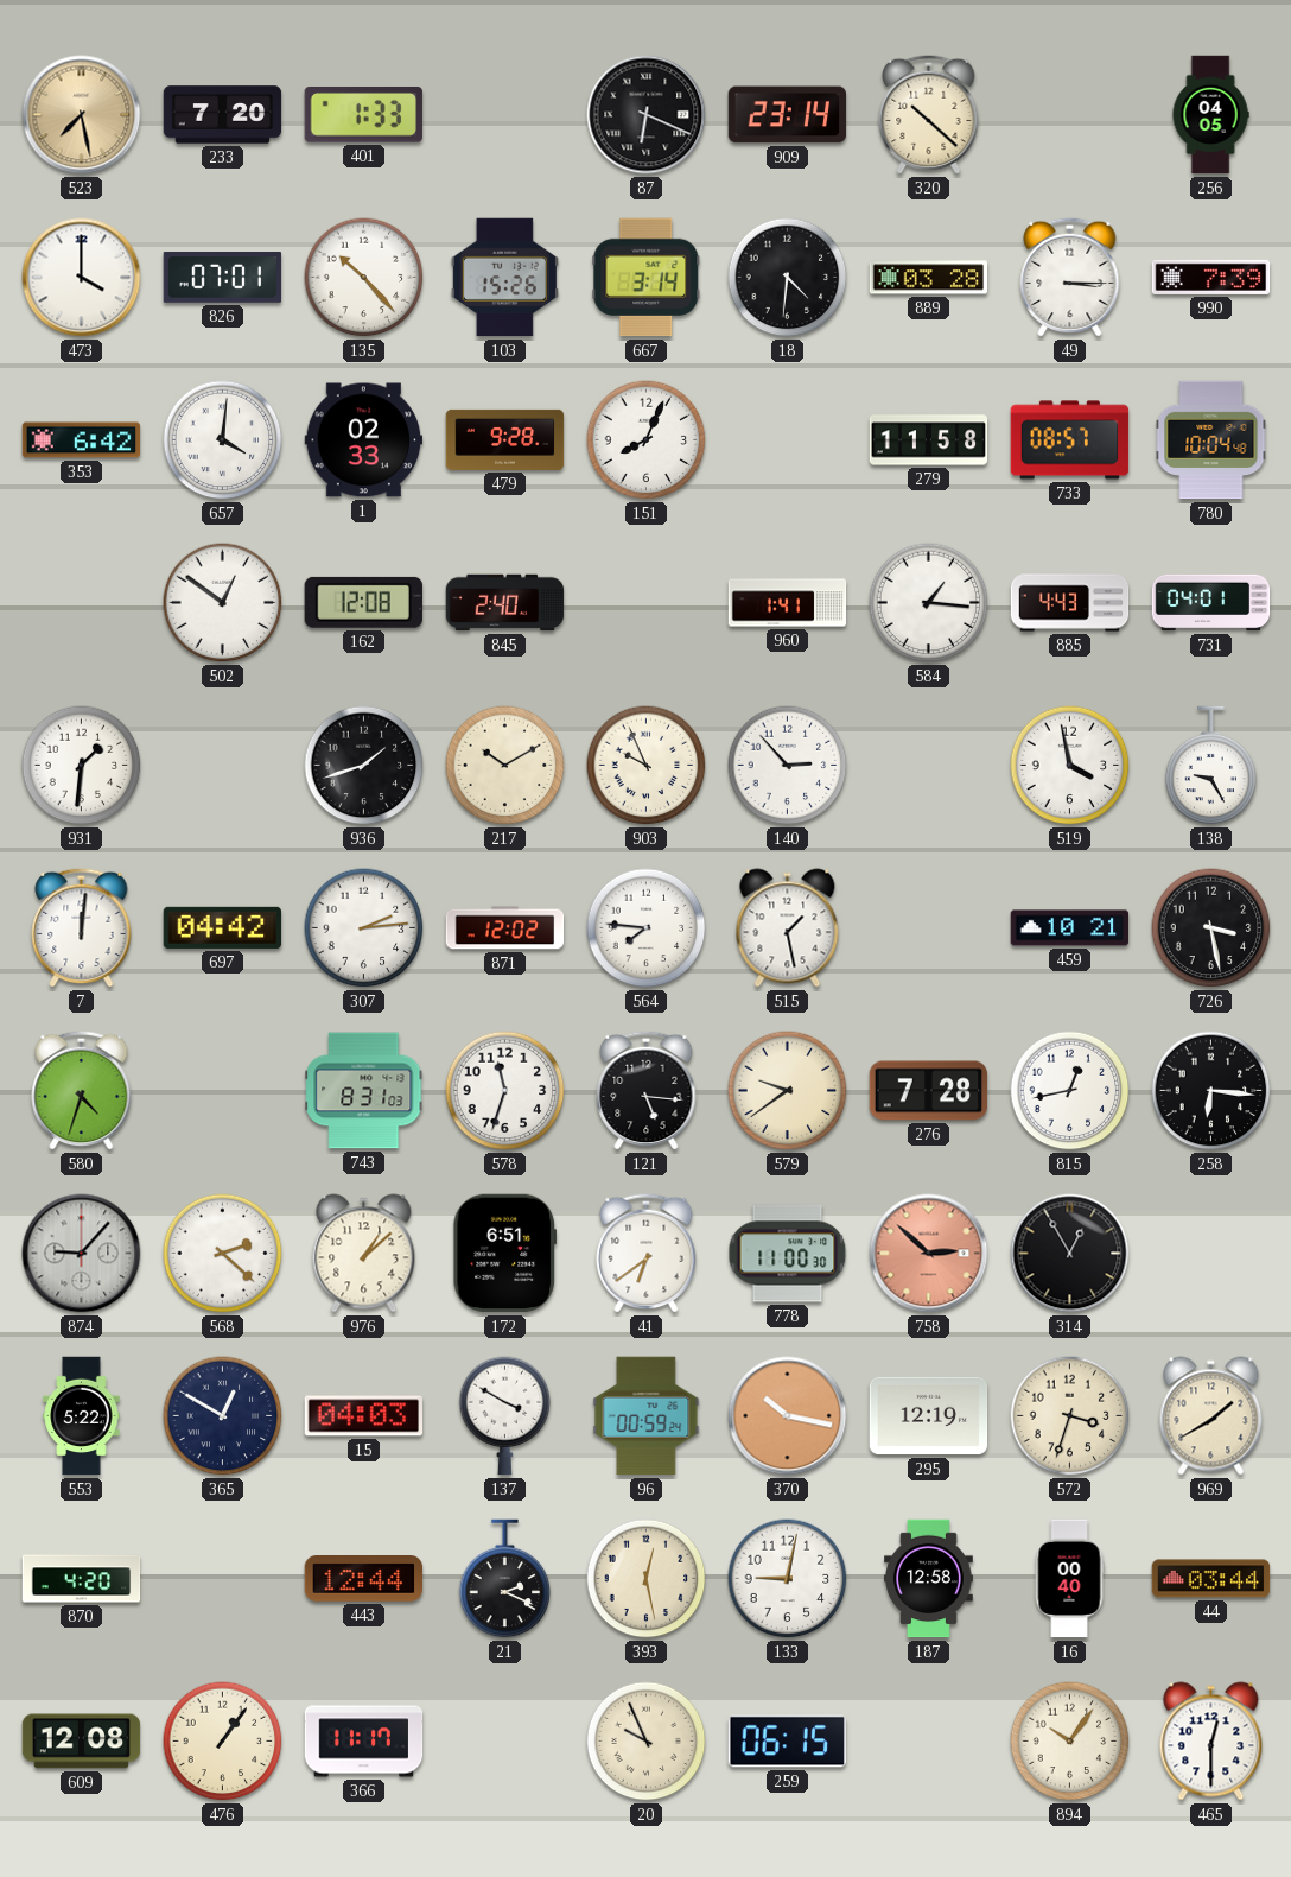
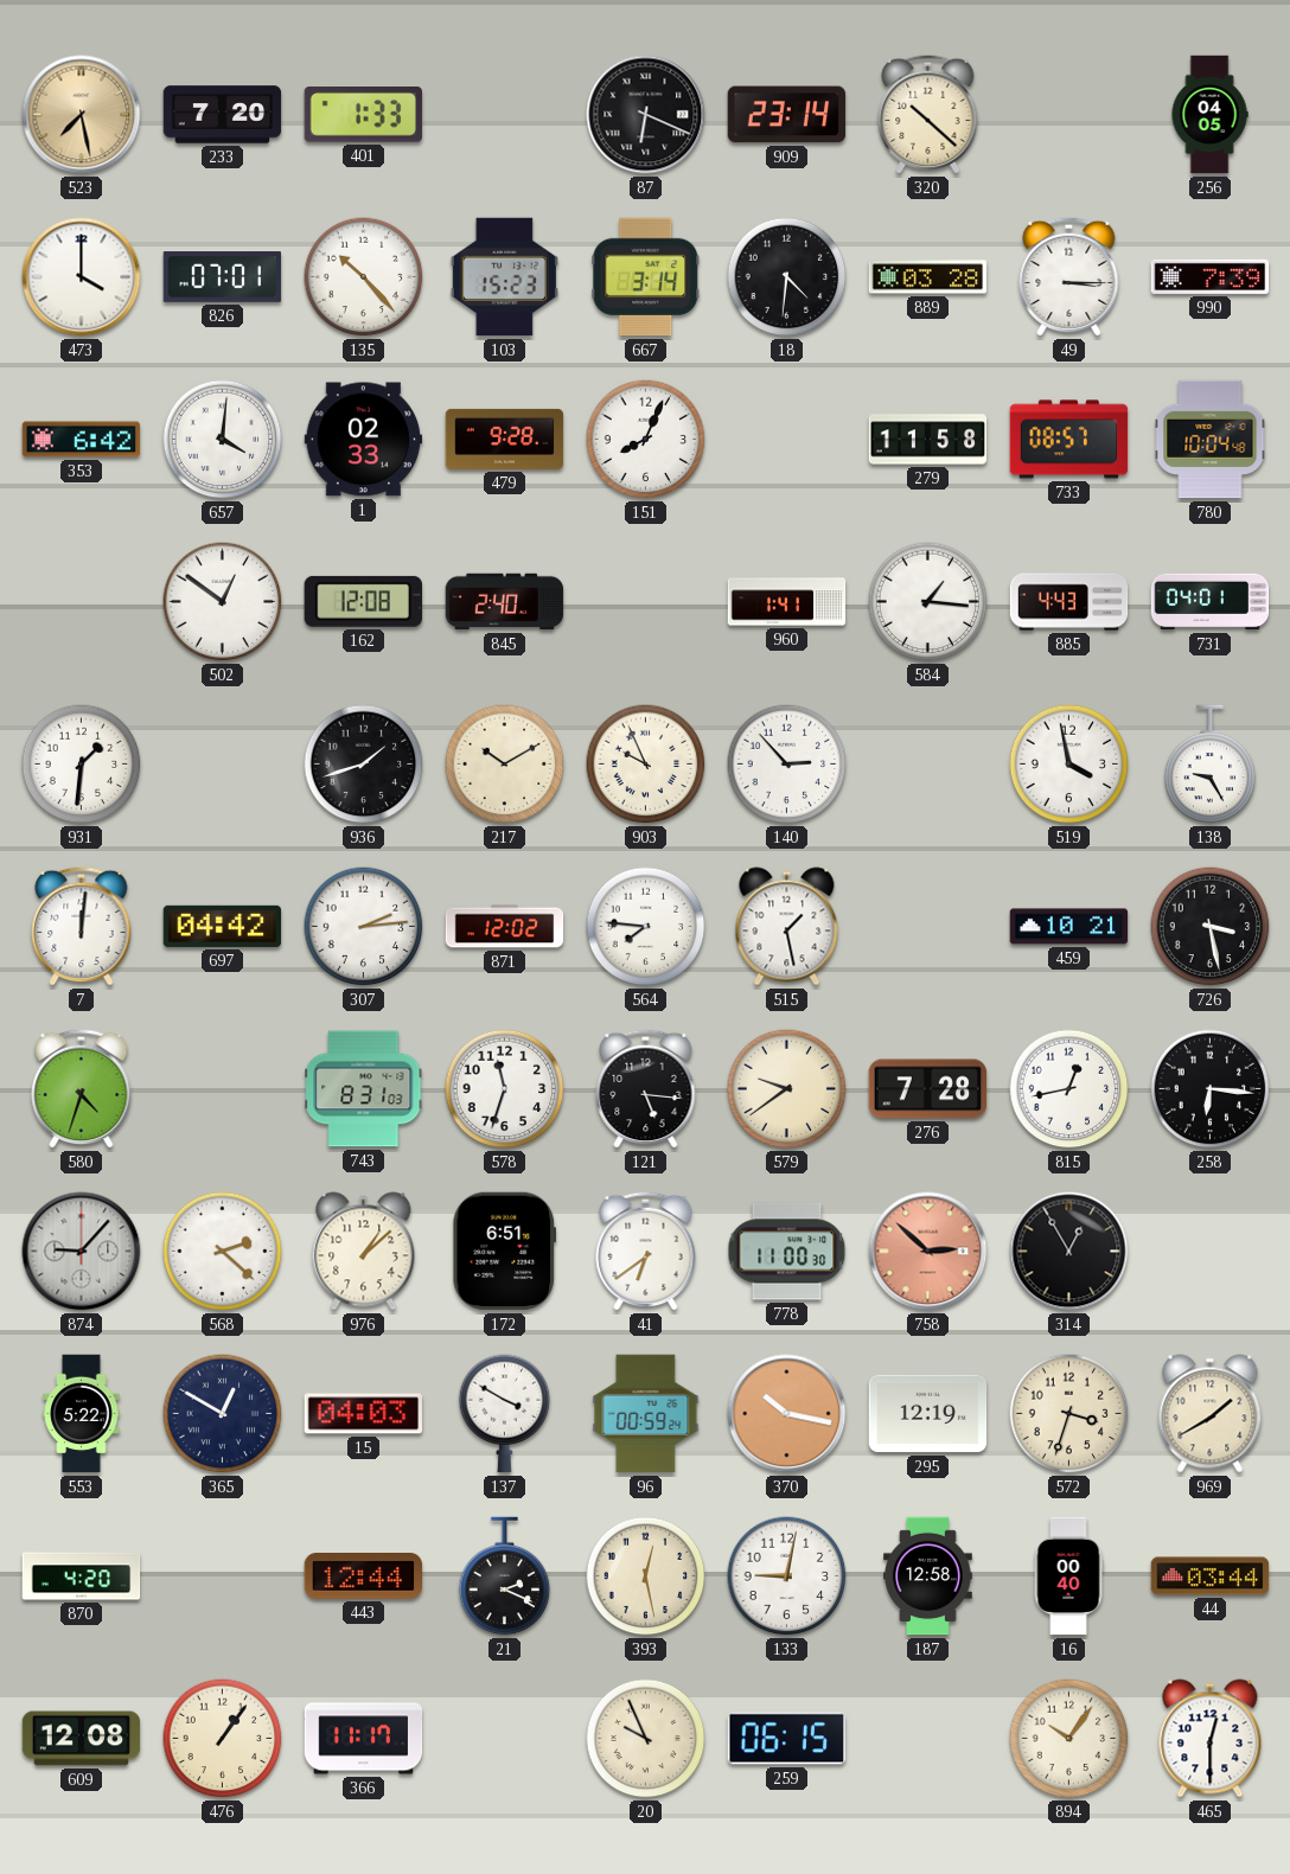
103: 15:26 -> 15:23 (504, 277)
